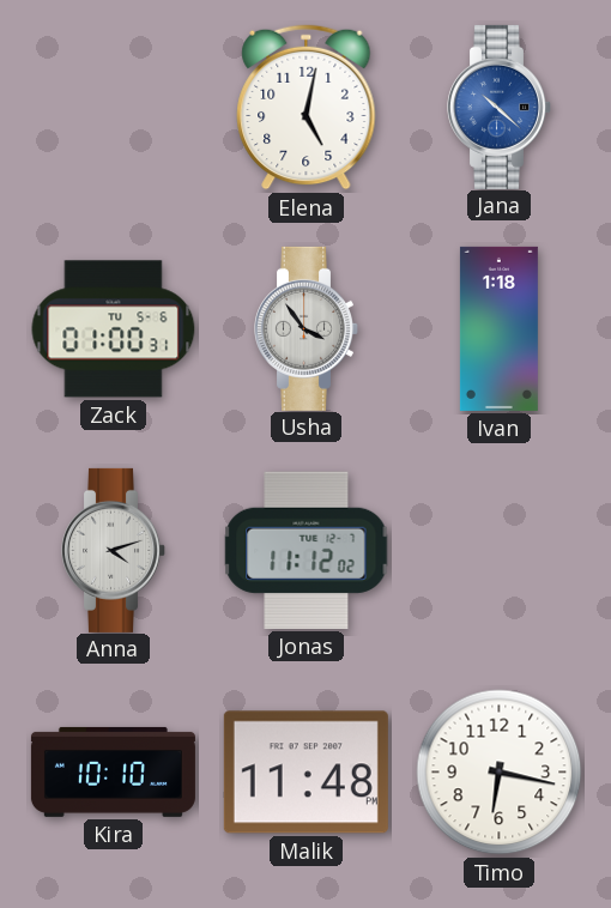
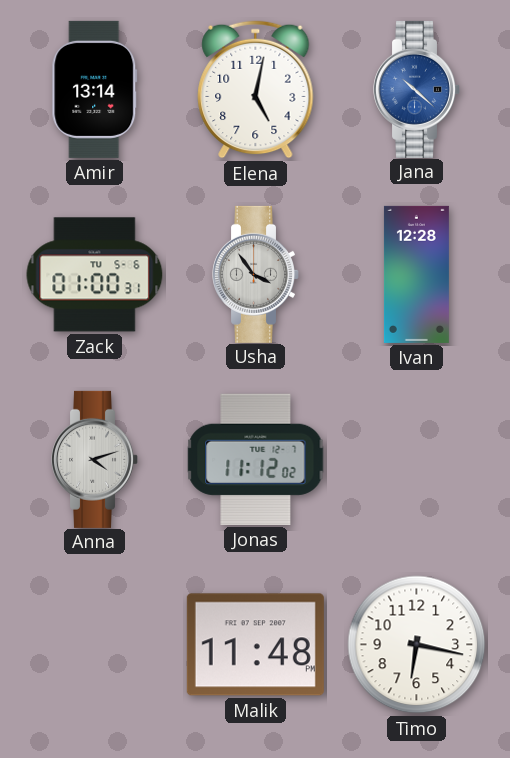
Amir: none -> 13:14 (95, 89)
Ivan: 1:18 -> 12:28 (416, 274)
Kira: 10:10 -> none (113, 771)
